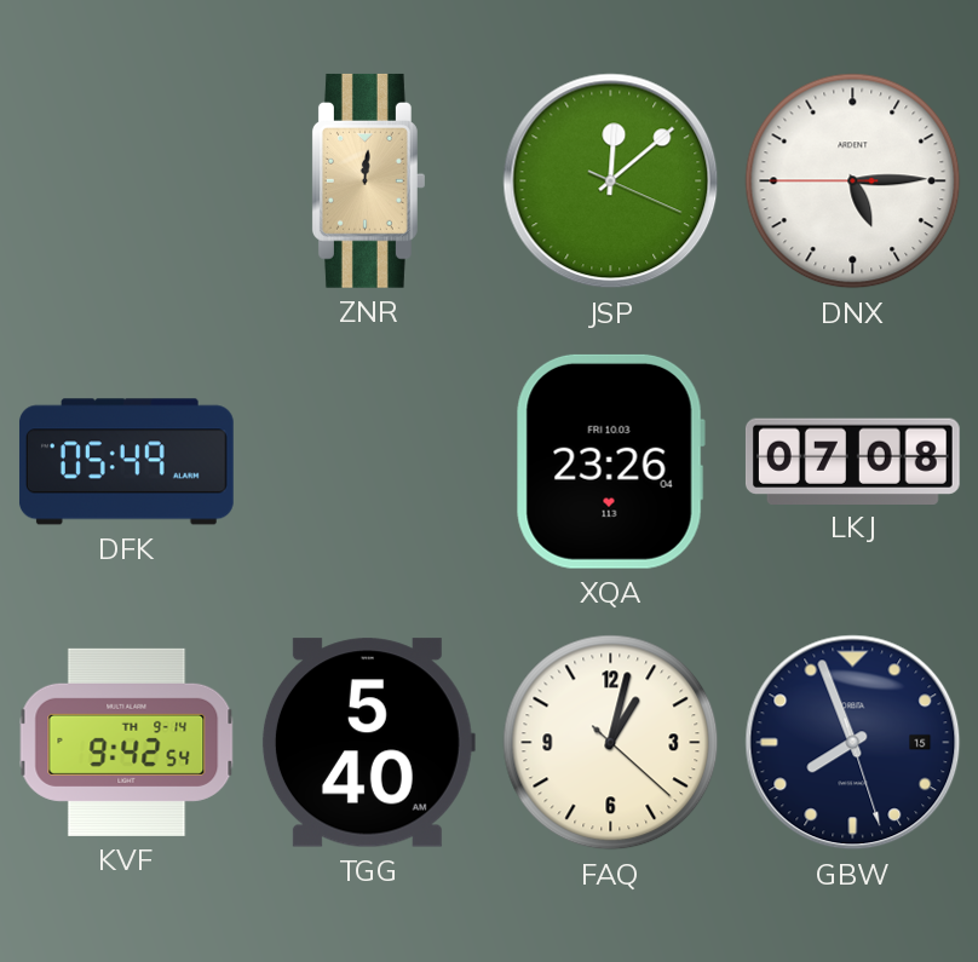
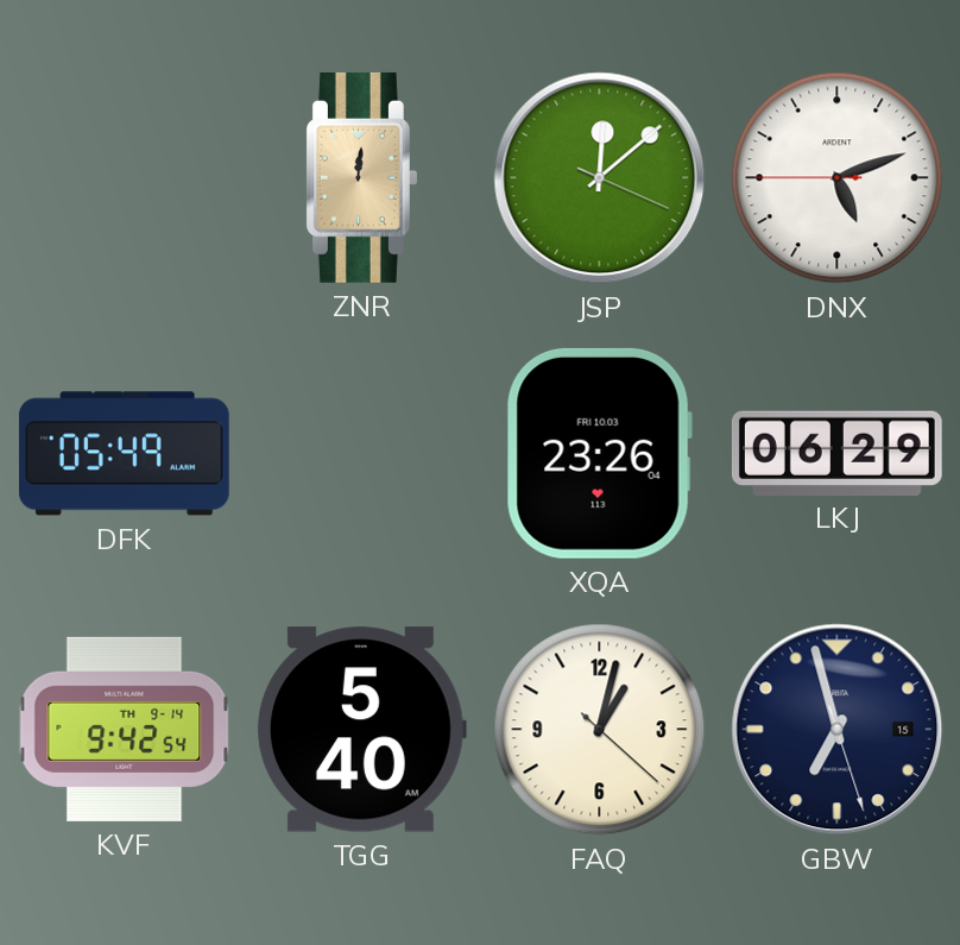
DNX: 5:14 -> 5:11 (838, 178)
LKJ: 07:08 -> 06:29 (836, 453)
GBW: 7:56 -> 6:57 (838, 730)
